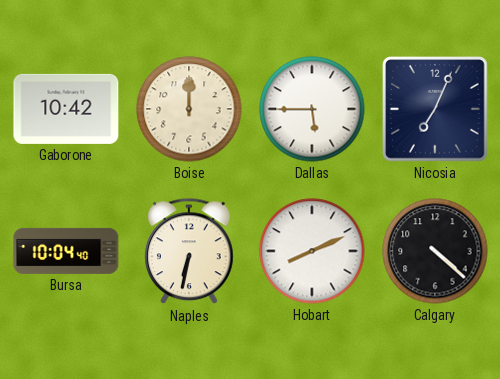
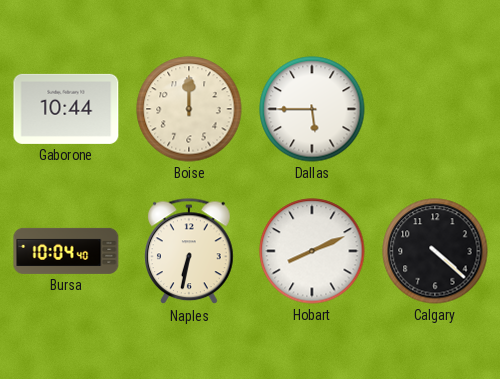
Gaborone: 10:42 -> 10:44 (66, 109)
Nicosia: 7:04 -> none (436, 110)
